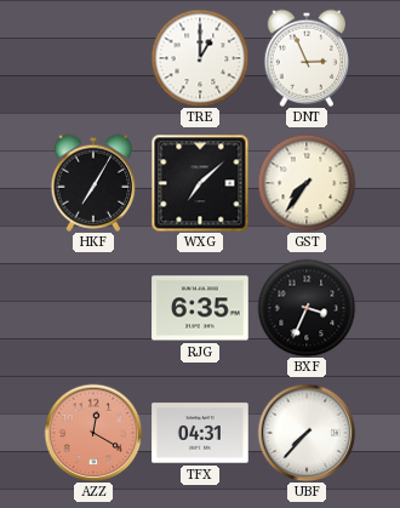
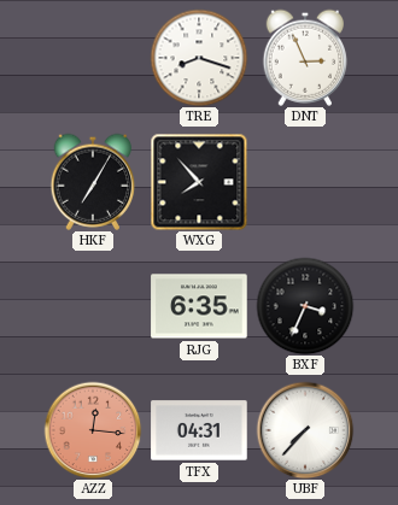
TRE: 1:00 -> 8:18 (199, 58)
WXG: 7:08 -> 7:53 (199, 182)
GST: 7:36 -> none (307, 183)
AZZ: 12:20 -> 12:16 (93, 430)
